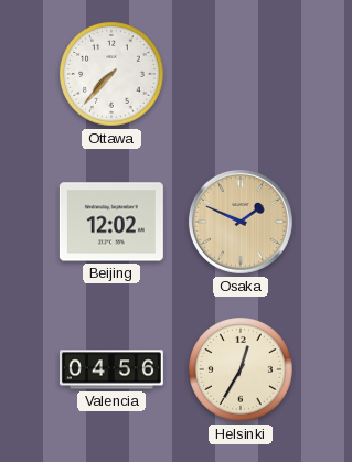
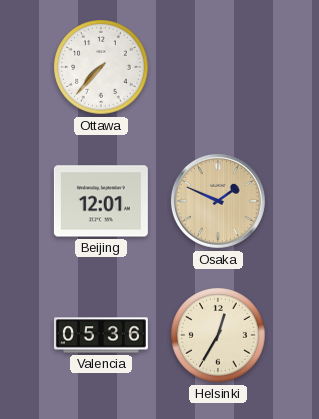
Beijing: 12:02 -> 12:01 (101, 201)
Valencia: 04:56 -> 05:36 (101, 335)
